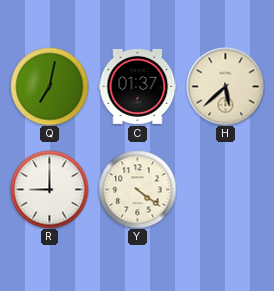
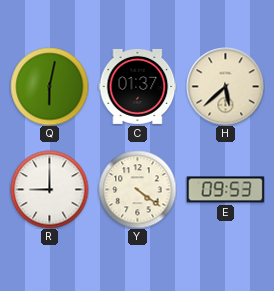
Q: 7:02 -> 6:02 (49, 86)
E: none -> 09:53 (225, 190)
